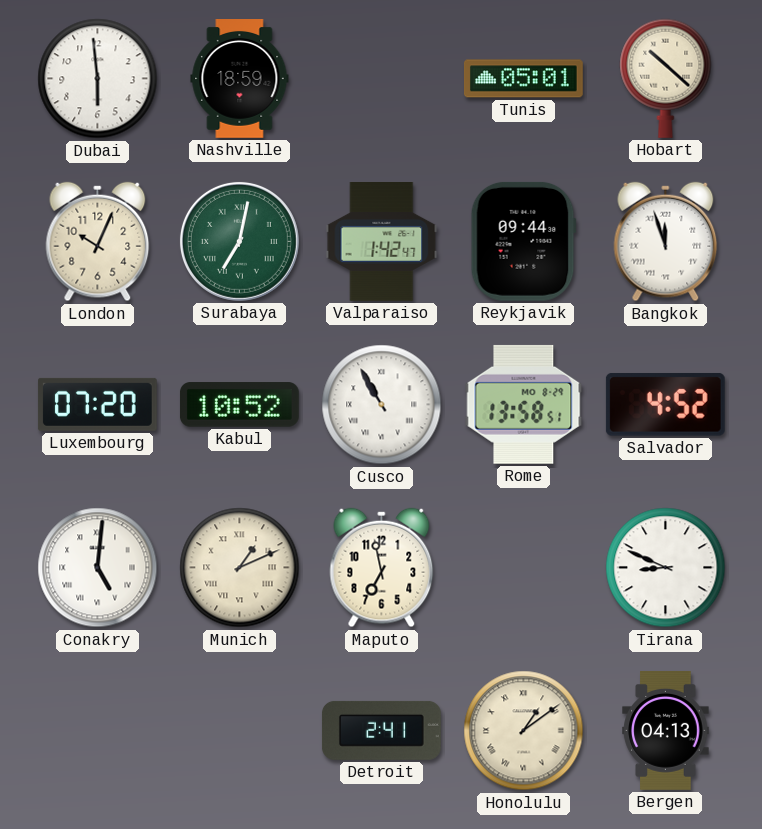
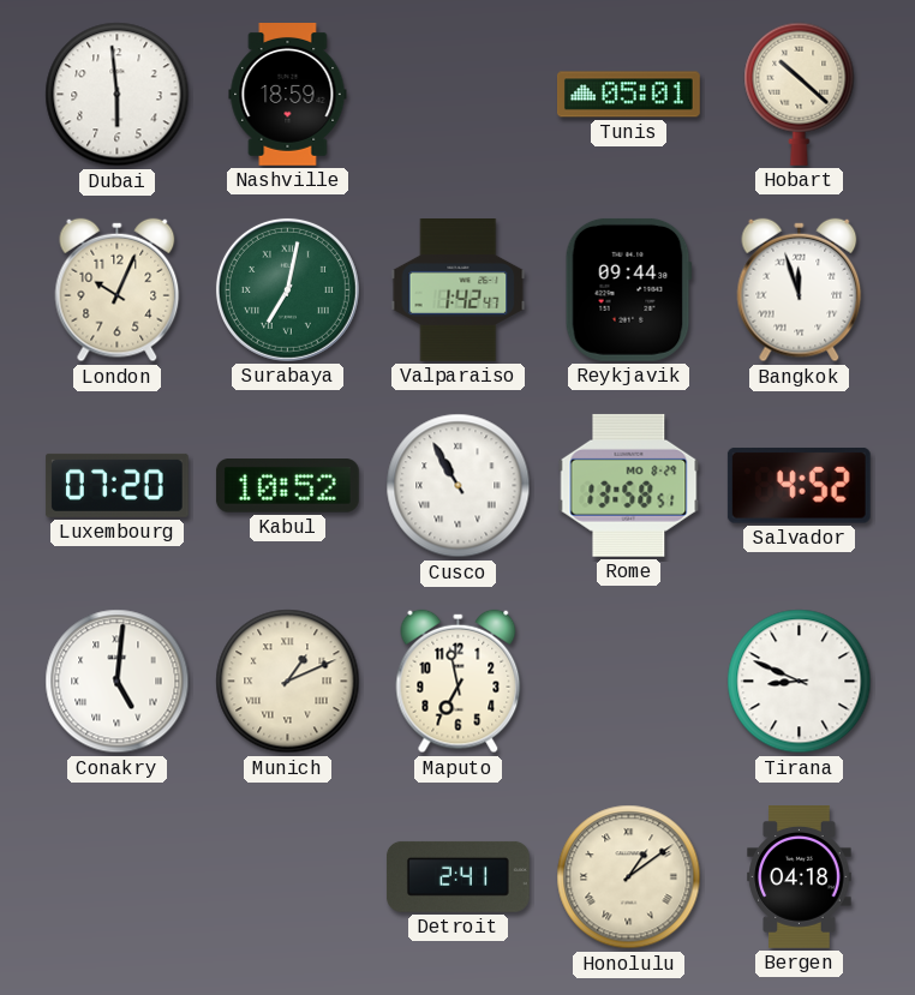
Bergen: 04:13 -> 04:18 (800, 877)
